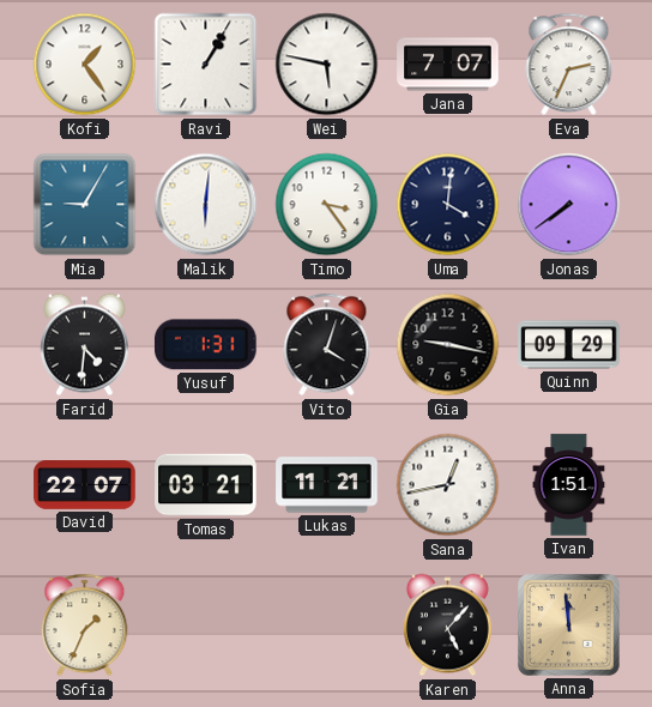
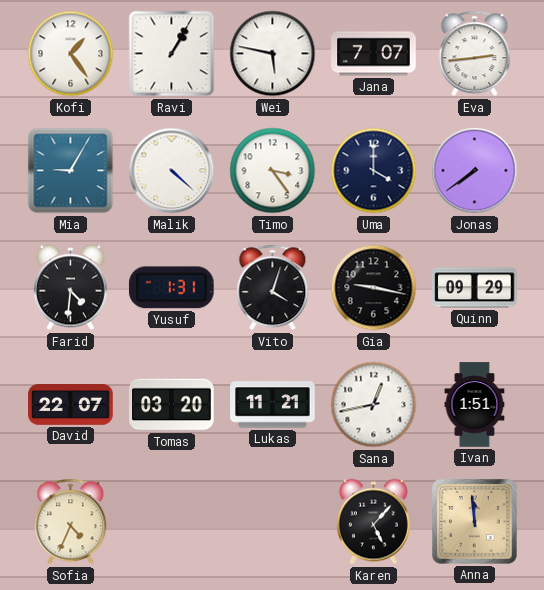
Eva: 2:34 -> 2:44 (475, 54)
Malik: 6:01 -> 4:22 (172, 171)
Uma: 4:01 -> 4:00 (374, 171)
Tomas: 03:21 -> 03:20 (172, 405)
Sofia: 1:34 -> 4:34 (71, 522)
